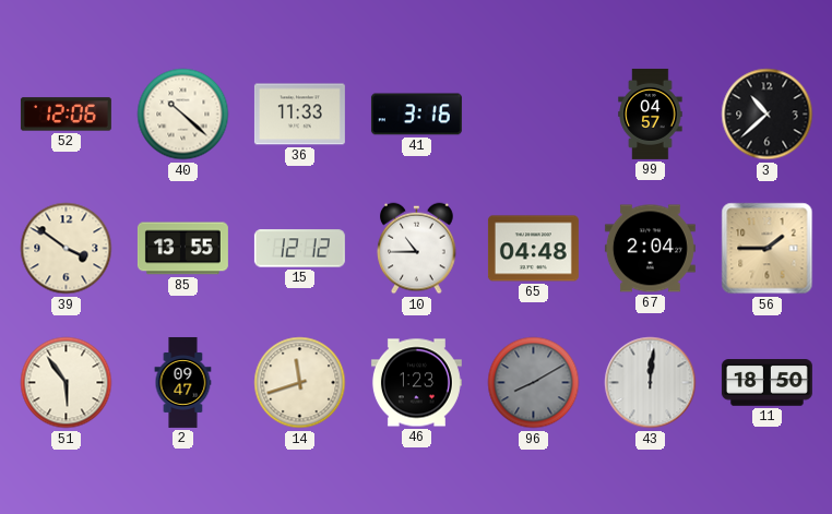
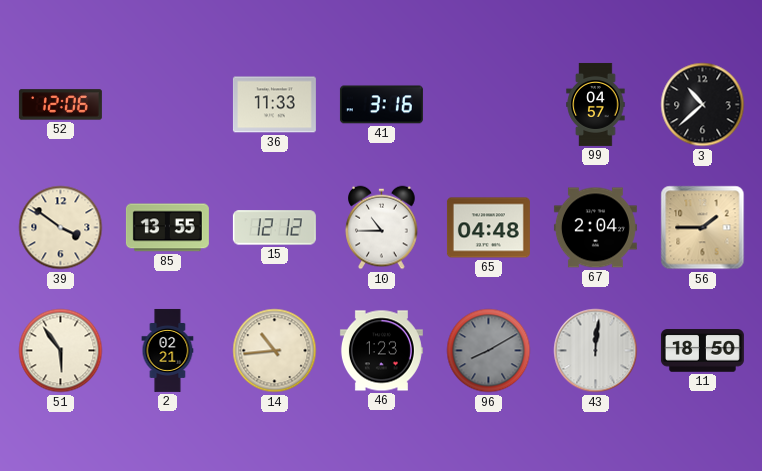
40: 10:22 -> none (183, 115)
2: 09:47 -> 02:21 (168, 350)
14: 11:42 -> 10:44 (275, 351)
